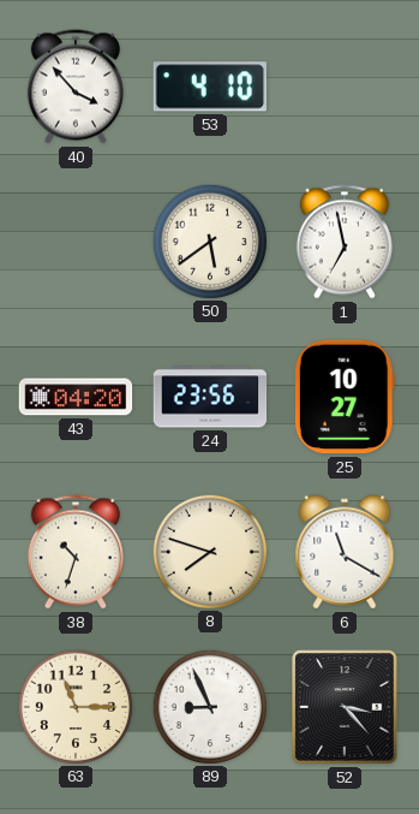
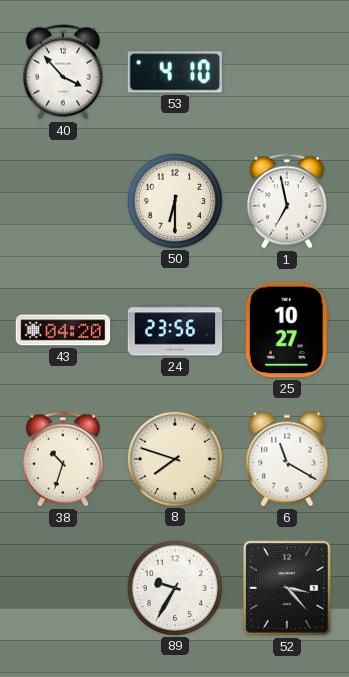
50: 5:39 -> 6:30 (174, 200)
63: 11:15 -> none (74, 706)
89: 8:56 -> 9:35 (174, 587)
